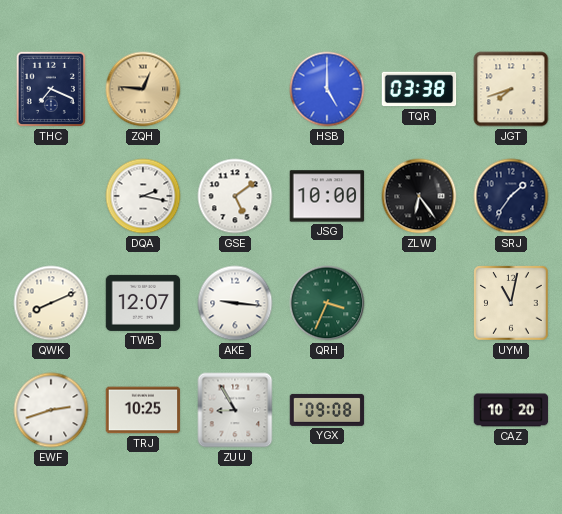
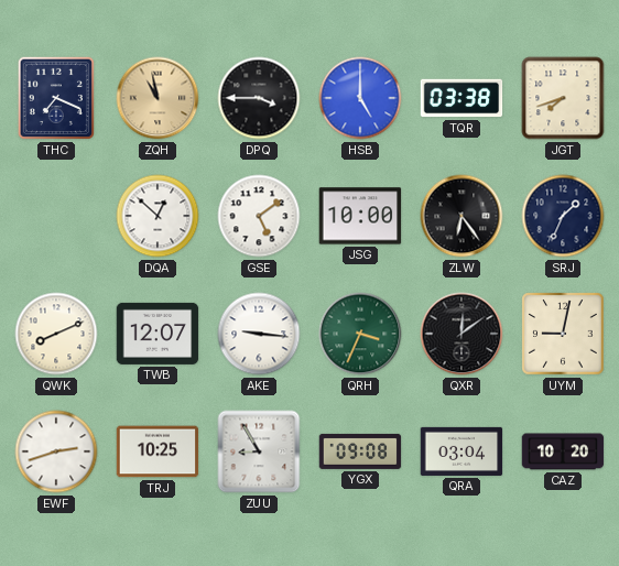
ZQH: 12:46 -> 10:58 (158, 98)
DPQ: none -> 3:45 (259, 98)
DQA: 2:17 -> 12:52 (158, 216)
SRJ: 1:36 -> 1:34 (563, 216)
QXR: none -> 12:09 (461, 334)
UYM: 11:02 -> 9:02 (563, 334)
QRA: none -> 03:04 (461, 451)
